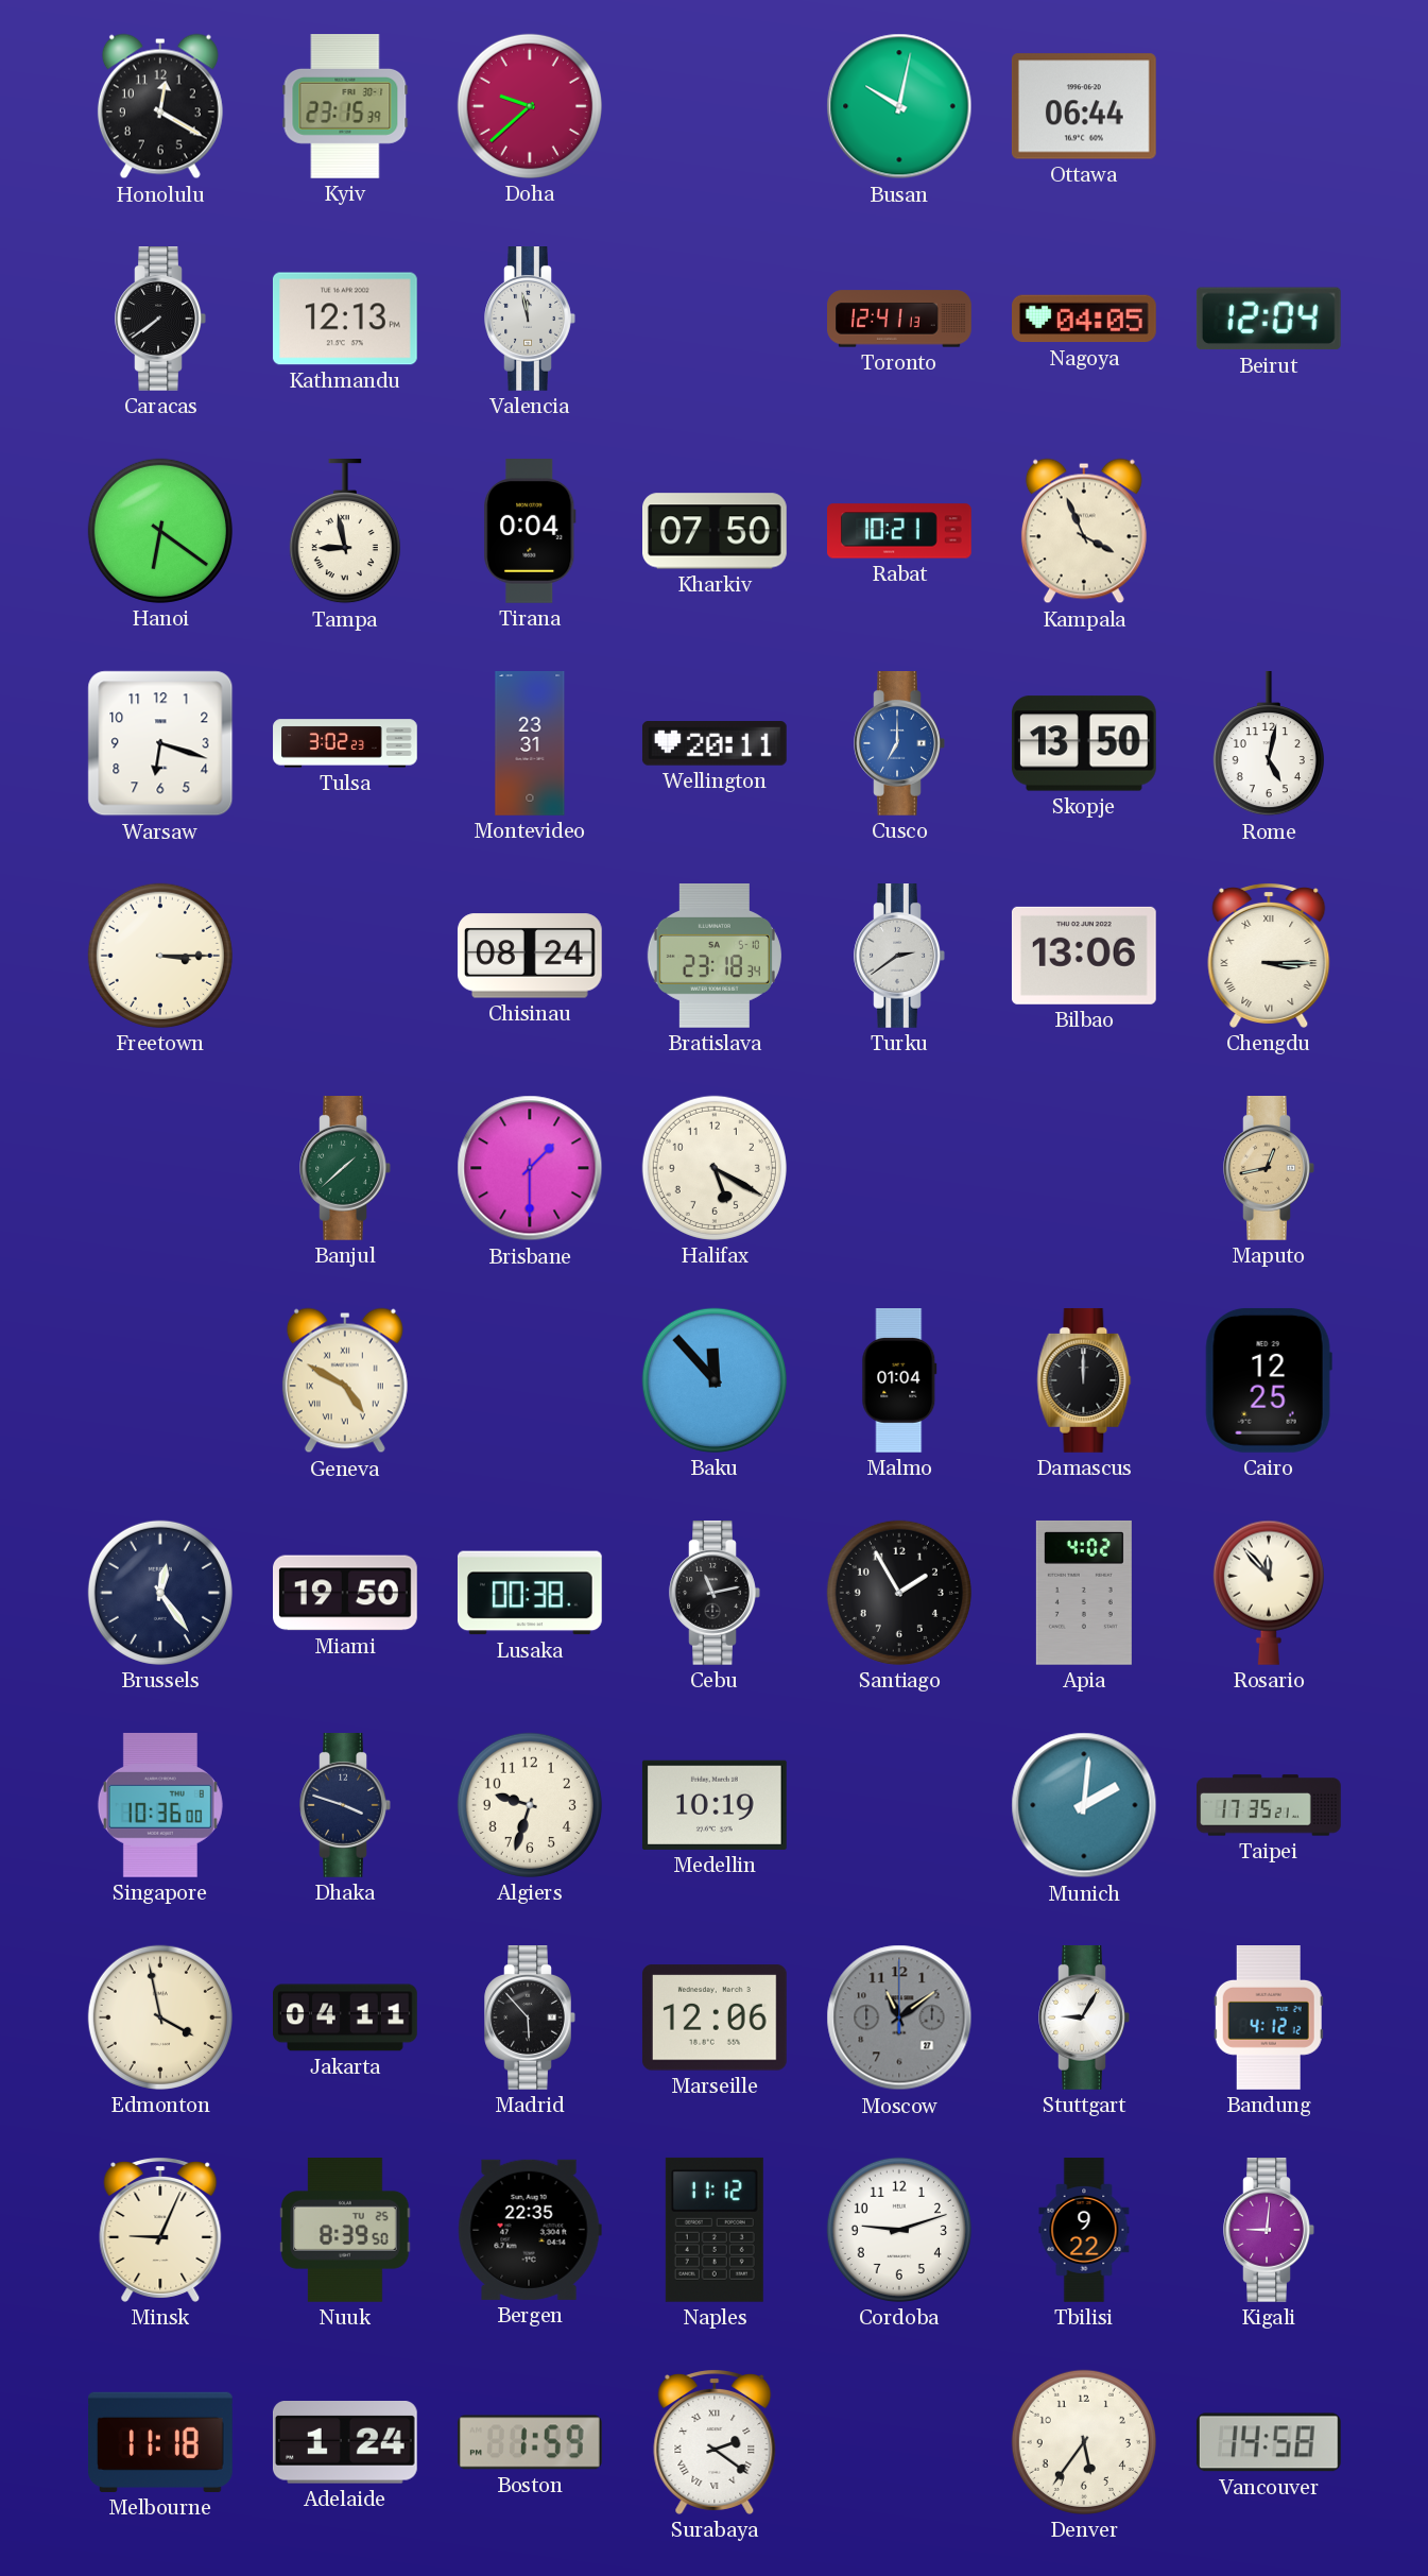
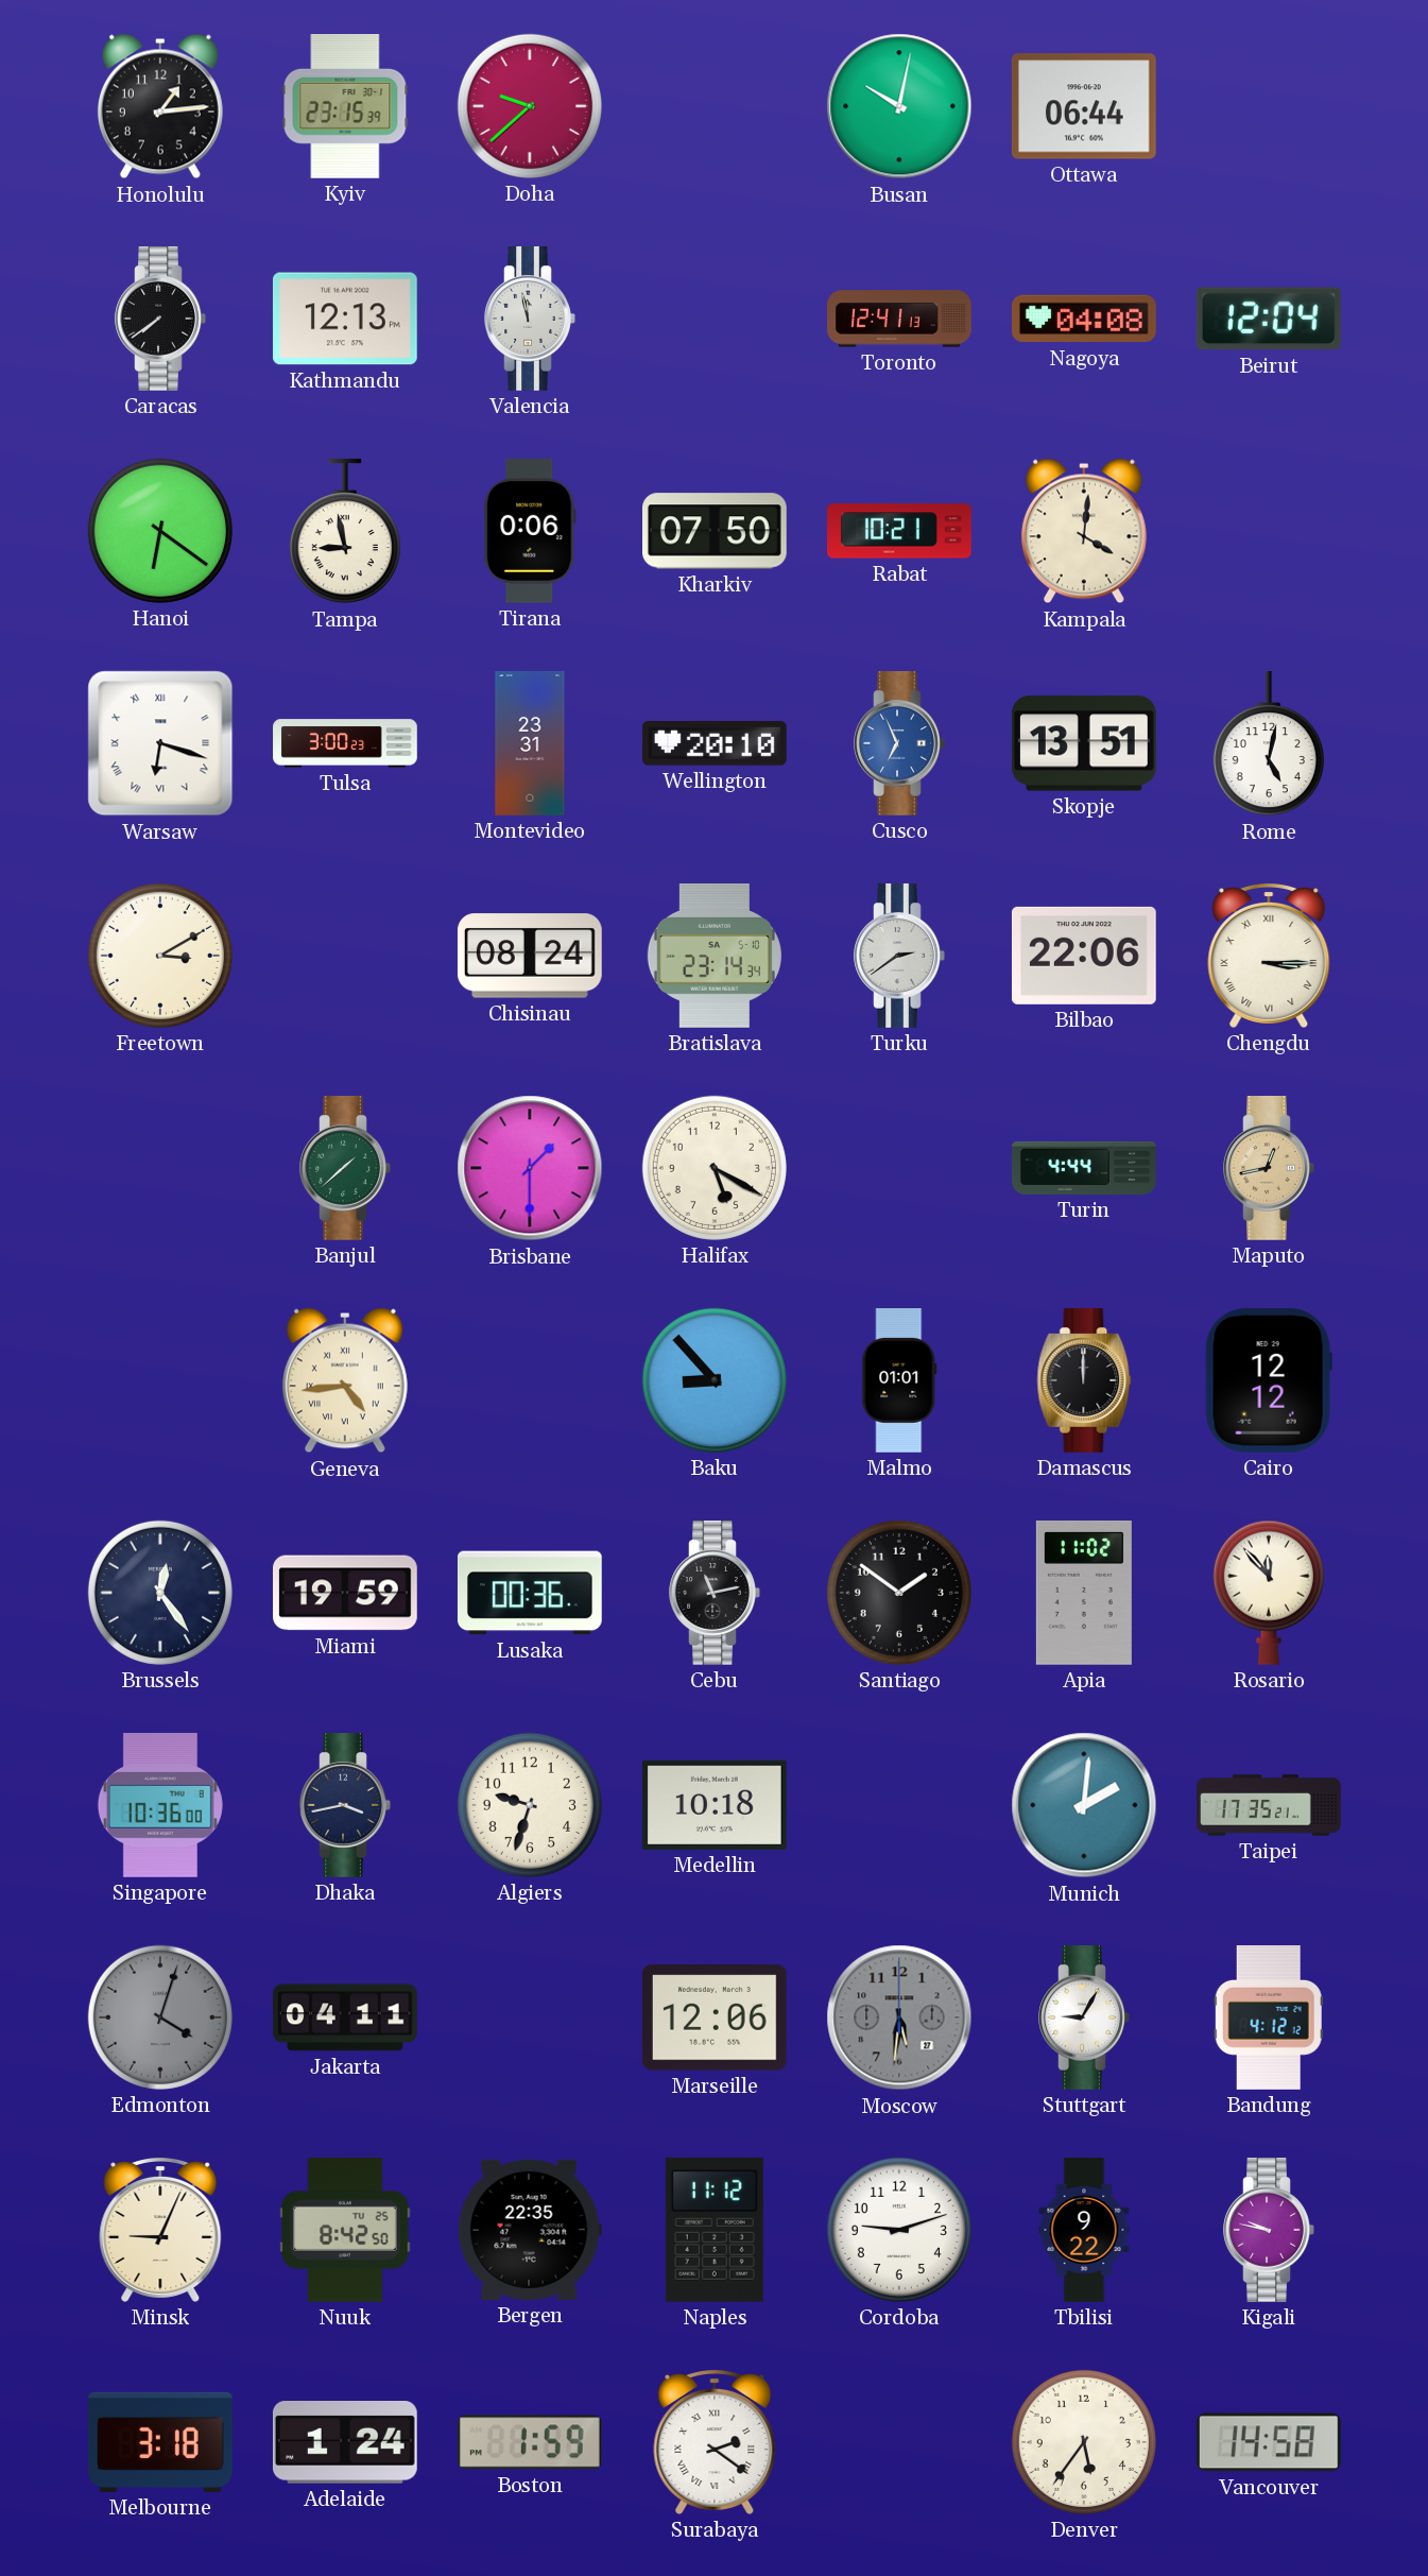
Honolulu: 12:20 -> 1:14 (160, 106)
Nagoya: 04:05 -> 04:08 (1085, 319)
Tirana: 0:04 -> 0:06 (530, 532)
Kampala: 3:56 -> 4:01 (1084, 531)
Warsaw numerals: Arabic -> Roman (160, 743)
Tulsa: 3:02 -> 3:00 (345, 743)
Wellington: 20:11 -> 20:10 (715, 744)
Cusco: 7:00 -> 6:56 (899, 744)
Skopje: 13:50 -> 13:51 (1084, 743)
Freetown: 3:15 -> 3:10 (160, 956)
Bratislava: 23:18 -> 23:14 (715, 957)
Bilbao: 13:06 -> 22:06 (1084, 956)
Turin: none -> 4:44 (1084, 1168)
Geneva: 4:50 -> 4:44 (345, 1380)
Baku: 11:53 -> 8:53 (715, 1380)
Malmo: 01:04 -> 01:01 (899, 1381)
Cairo: 12:25 -> 12:12 (1269, 1380)
Miami: 19:50 -> 19:59 (346, 1593)
Lusaka: 00:38 -> 00:36 (530, 1593)
Santiago: 1:55 -> 1:51 (899, 1593)
Apia: 4:02 -> 11:02 (1084, 1593)
Dhaka: 3:48 -> 3:43 (345, 1806)
Medellin: 10:19 -> 10:18 (715, 1805)
Edmonton: 3:58 -> 4:03 (160, 2017)
Edmonton dial: cream -> grey (160, 2017)
Madrid: 5:53 -> none (530, 2019)
Moscow: 11:09 -> 5:31 (899, 2017)
Nuuk: 8:39 -> 8:42 (345, 2231)
Kigali: 9:01 -> 9:47 (1269, 2231)
Melbourne: 11:18 -> 3:18 (161, 2442)
